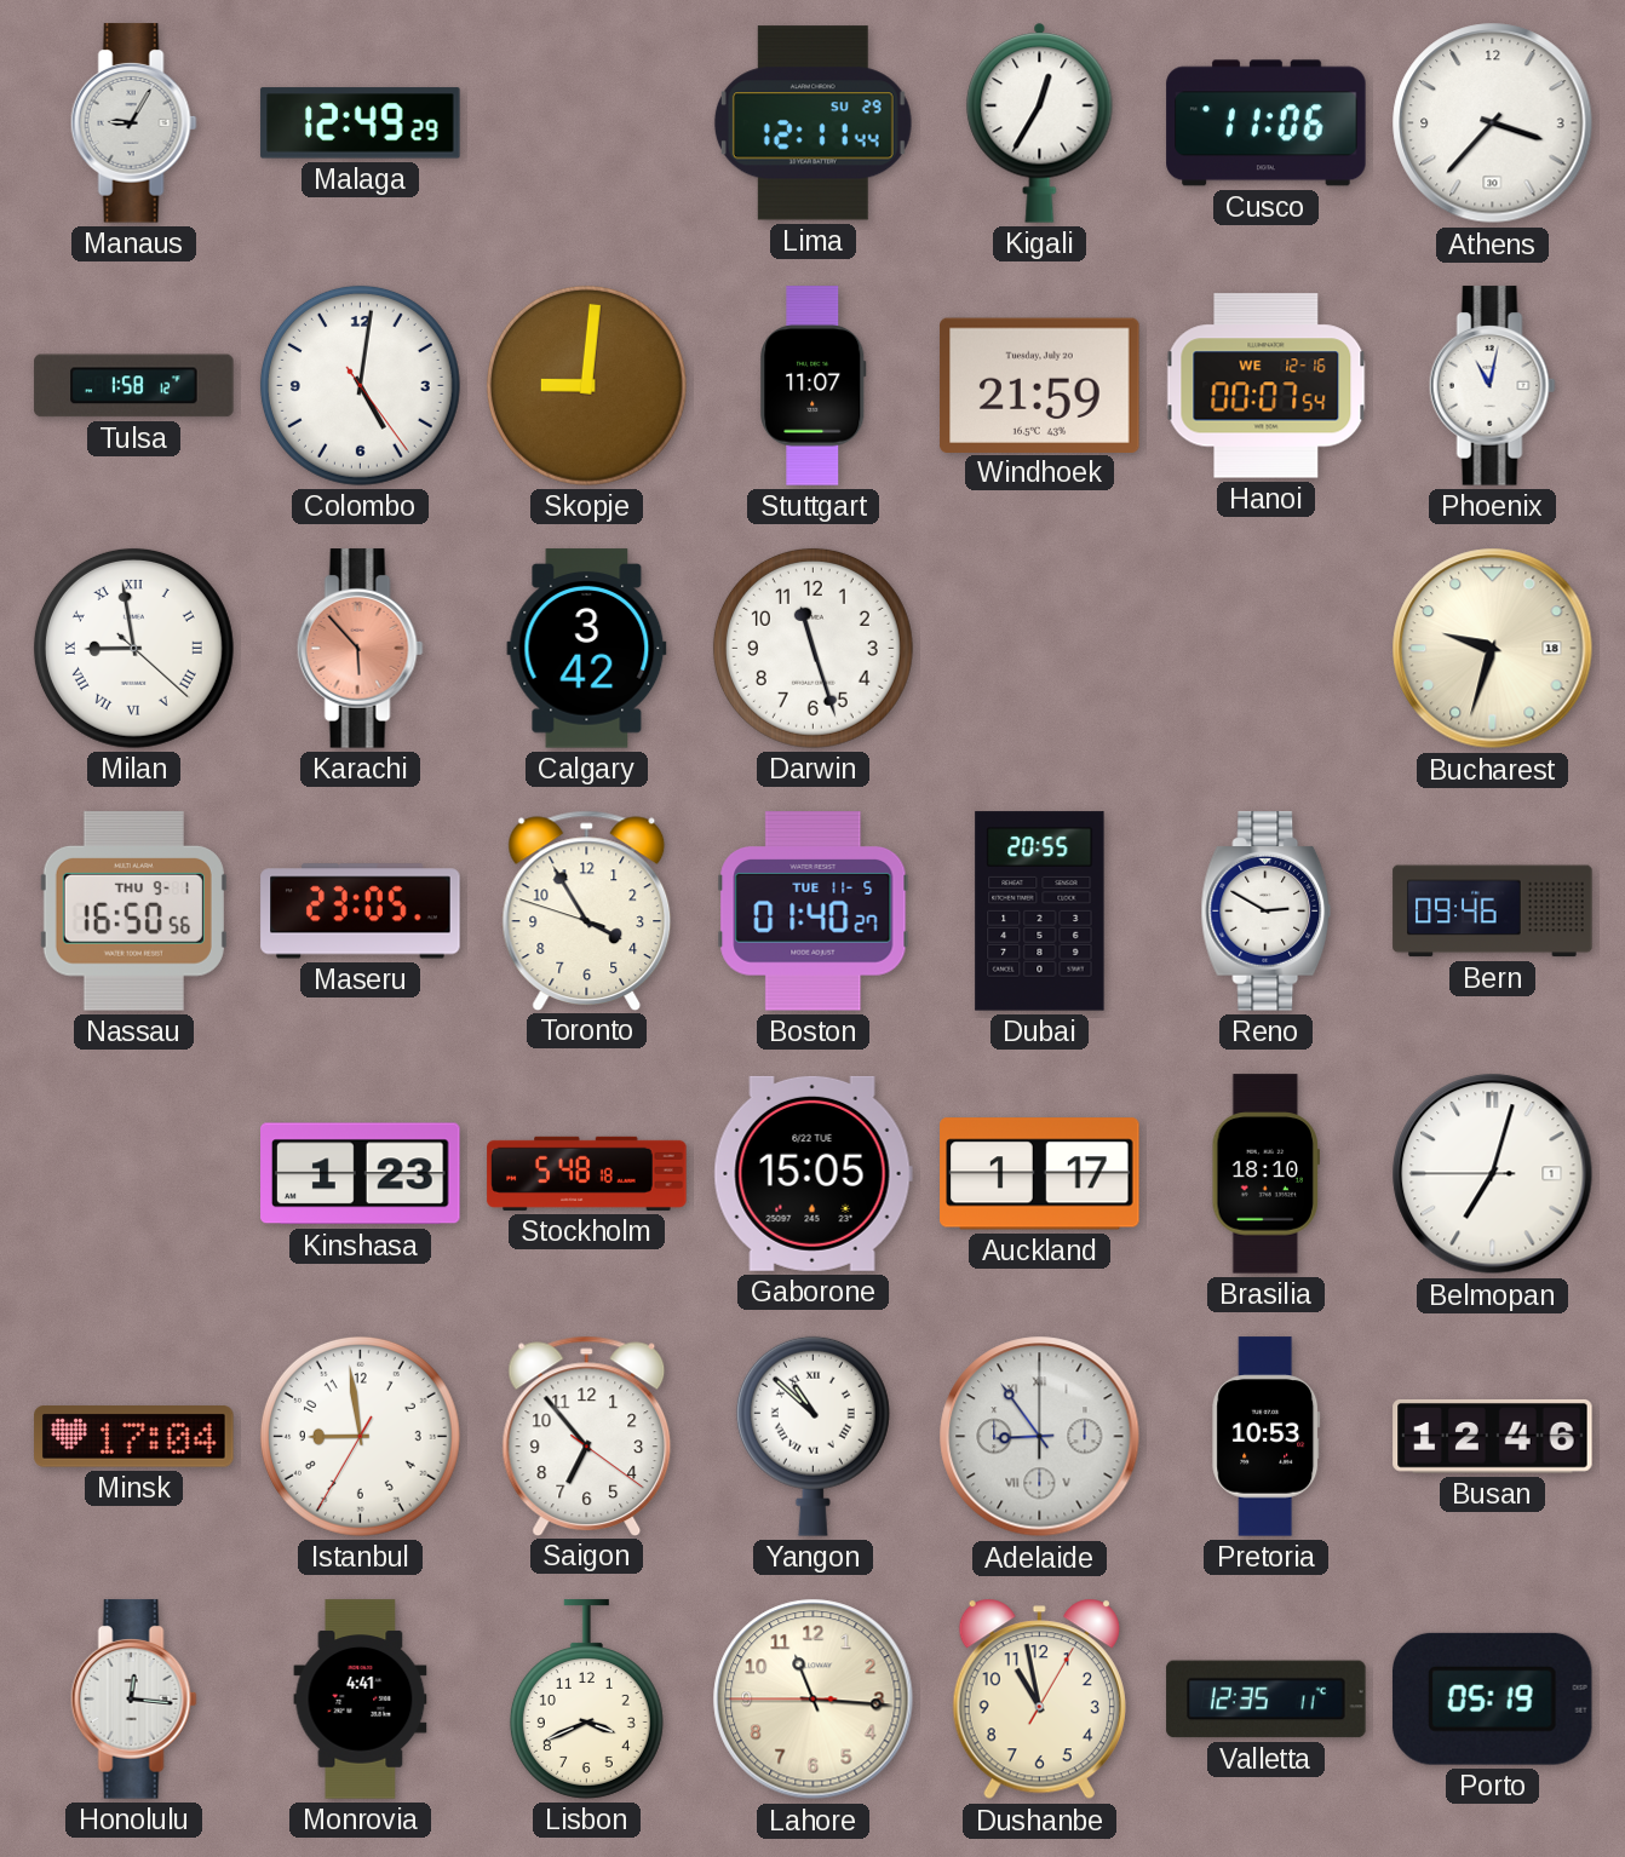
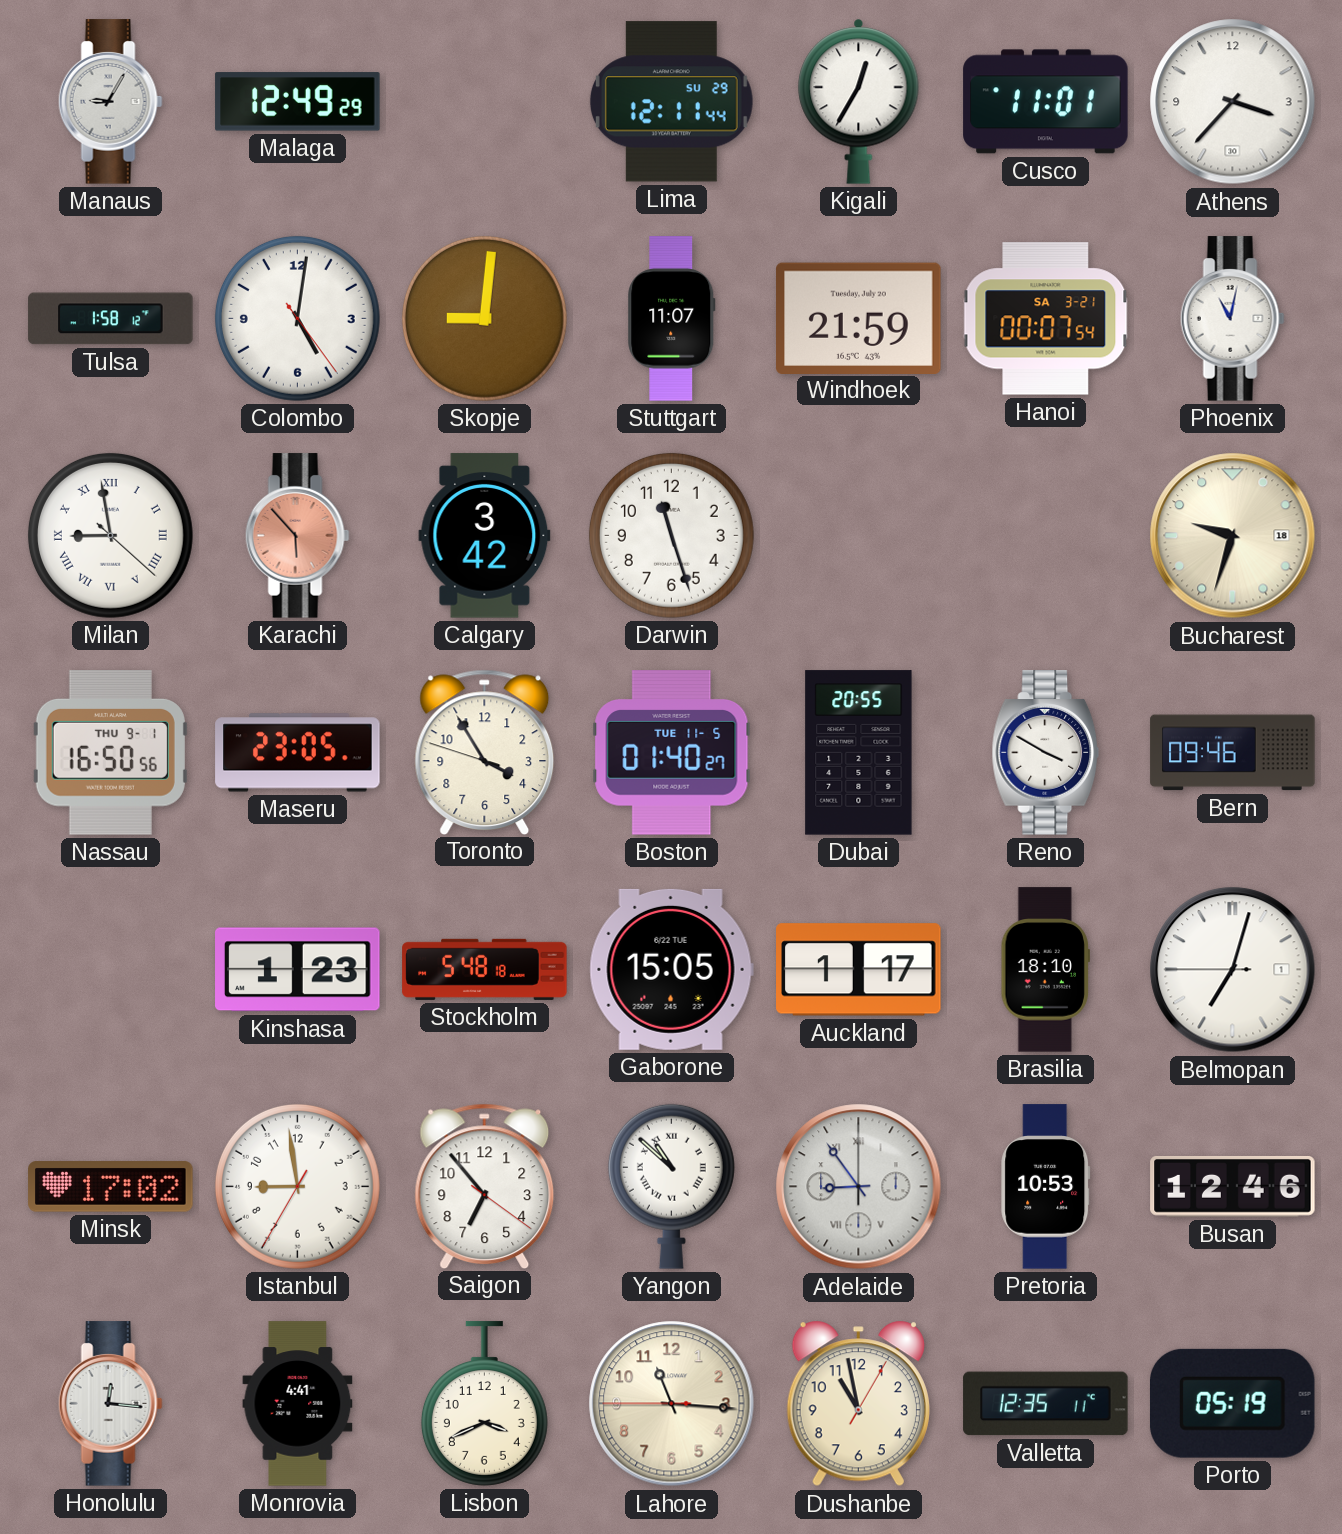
Cusco: 11:06 -> 11:01 (1046, 102)
Hanoi date: WE 12-16 -> SA 3-21 (1046, 319)
Reno: 2:50 -> 3:50 (1046, 753)
Minsk: 17:04 -> 17:02 (111, 1187)
